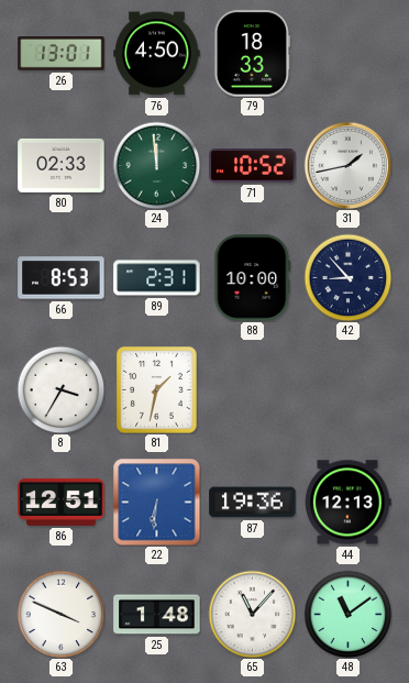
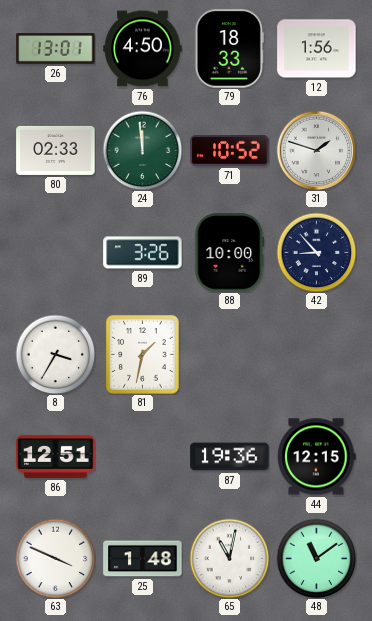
12: none -> 1:56 (317, 49)
31: 1:43 -> 1:48 (316, 150)
66: 8:53 -> none (62, 278)
89: 2:31 -> 3:26 (143, 253)
22: 6:31 -> none (156, 502)
44: 12:13 -> 12:15 (317, 457)
65: 11:07 -> 11:02 (229, 558)
